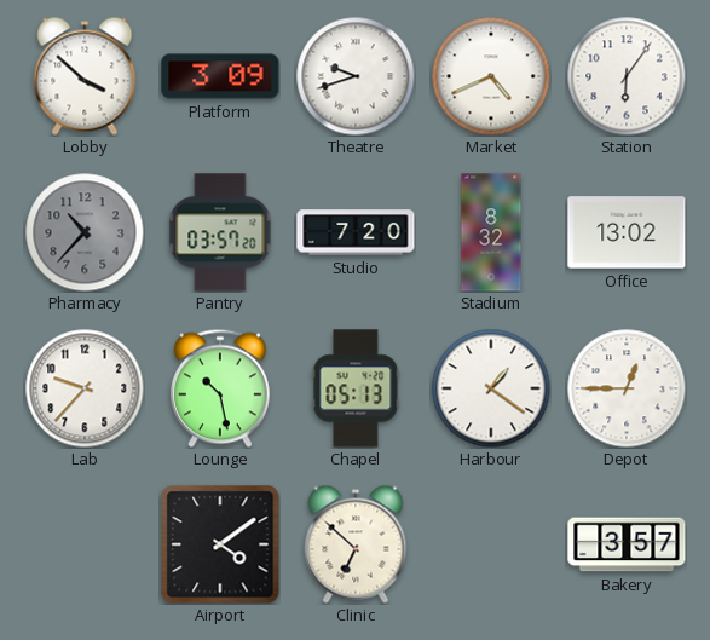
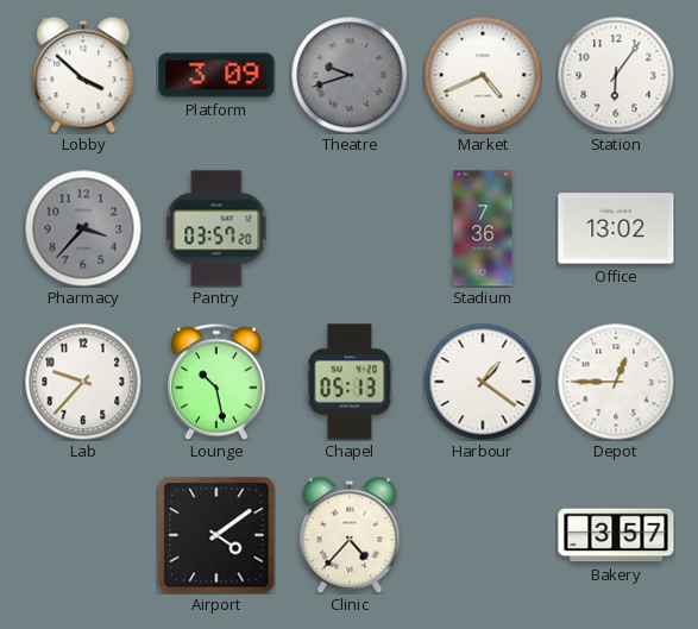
Theatre dial: white -> grey (350, 75)
Pharmacy: 10:37 -> 3:37 (83, 228)
Studio: 7:20 -> none (356, 232)
Stadium: 8:32 -> 7:36 (483, 228)
Clinic: 6:52 -> 4:37 (350, 535)
